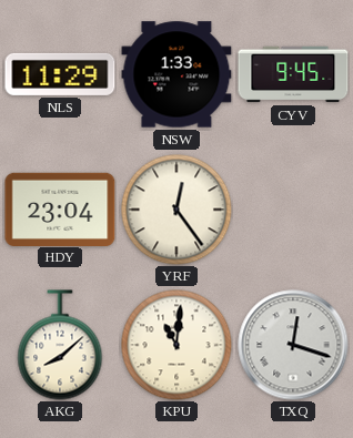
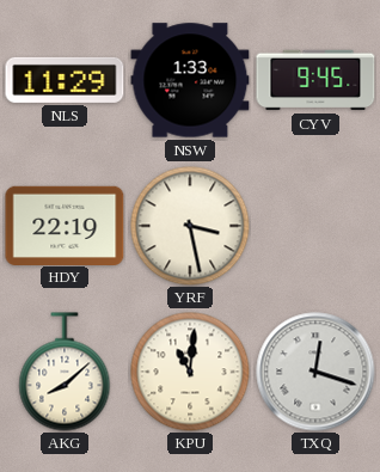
HDY: 23:04 -> 22:19 (65, 225)
YRF: 12:24 -> 3:28 (190, 226)
